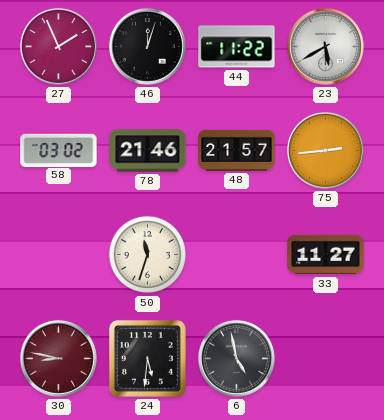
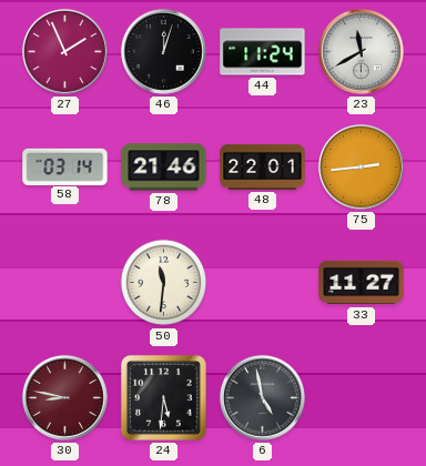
44: 11:22 -> 11:24 (263, 52)
23: 5:40 -> 11:40 (361, 51)
58: 03:02 -> 03:14 (65, 166)
48: 21:57 -> 22:01 (263, 166)
50: 11:33 -> 11:31 (164, 283)
